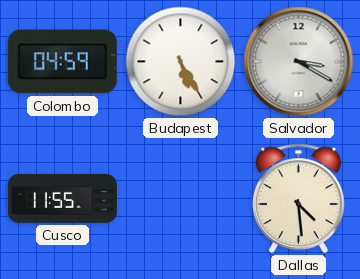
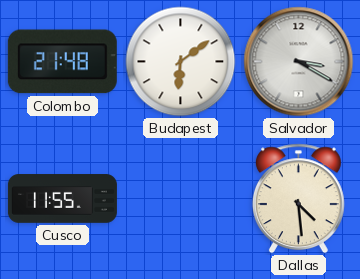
Colombo: 04:59 -> 21:48 (62, 62)
Budapest: 5:25 -> 6:09 (181, 62)
